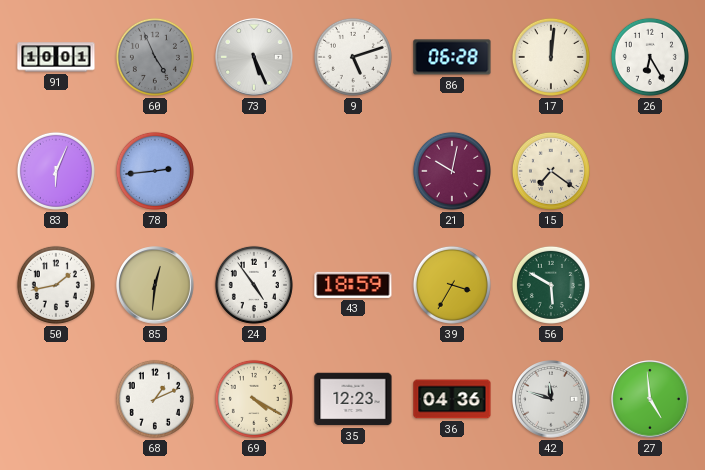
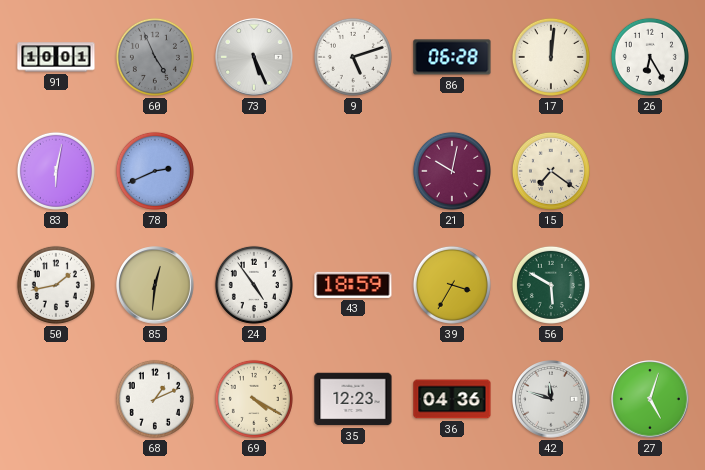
83: 6:04 -> 6:02 (56, 171)
78: 2:44 -> 2:41 (155, 171)
27: 4:59 -> 5:03 (650, 399)
